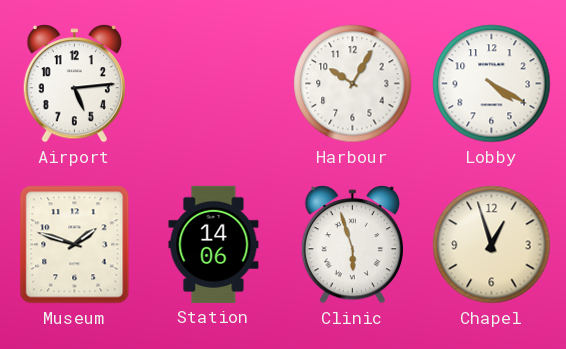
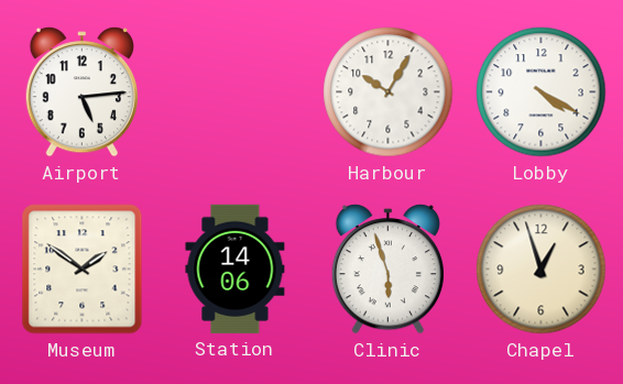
Museum: 1:48 -> 1:51 (83, 270)
